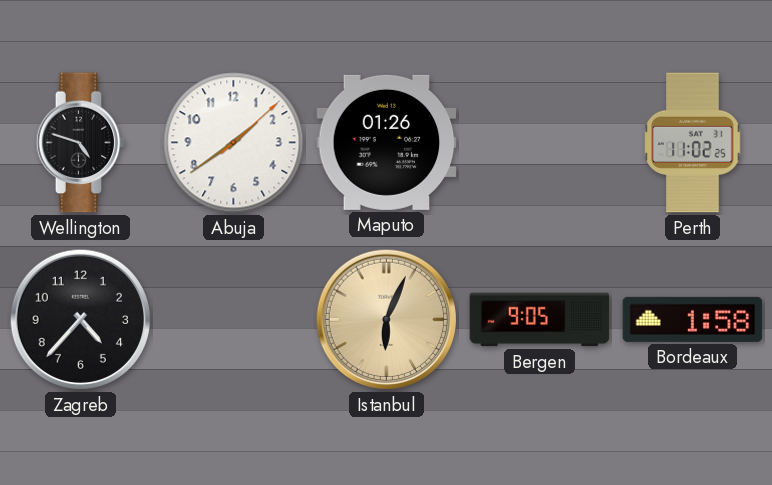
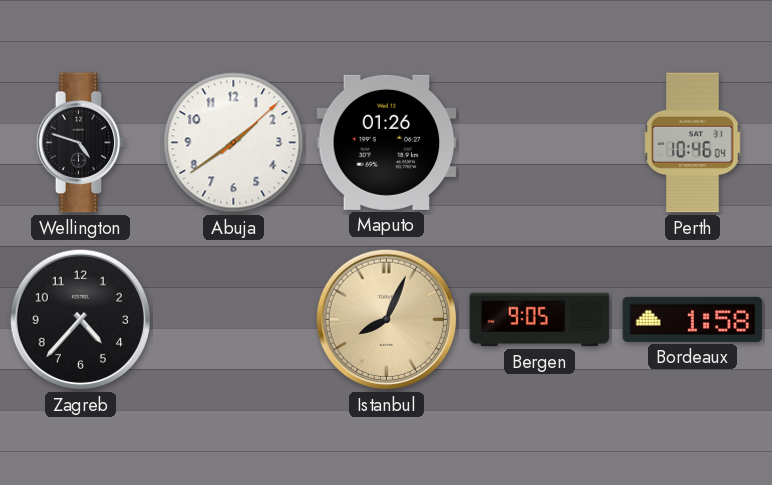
Perth: 11:02 -> 10:46 (693, 143)
Istanbul: 6:04 -> 8:04 (386, 319)
